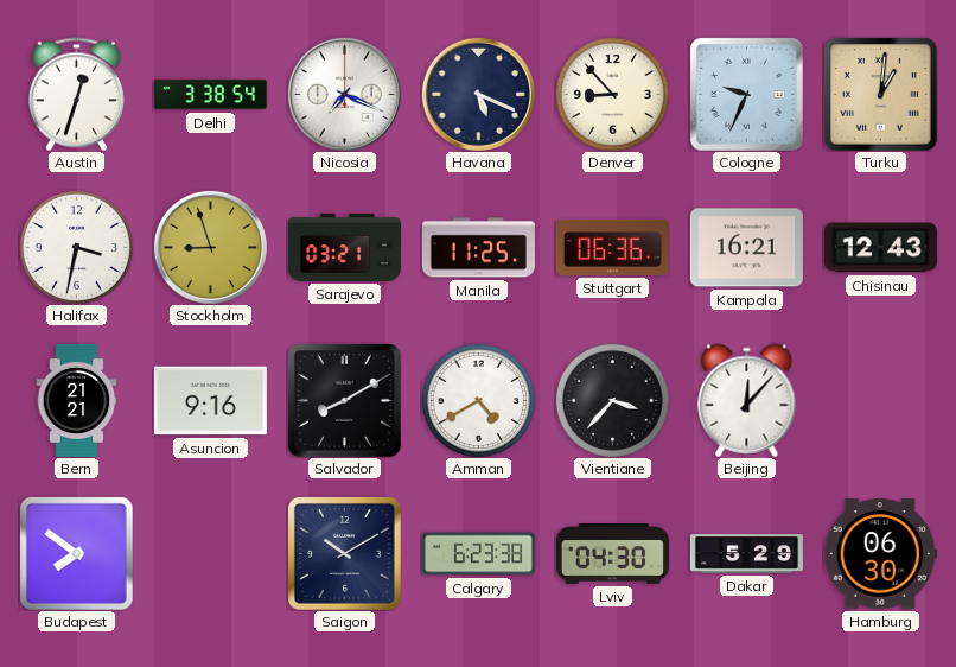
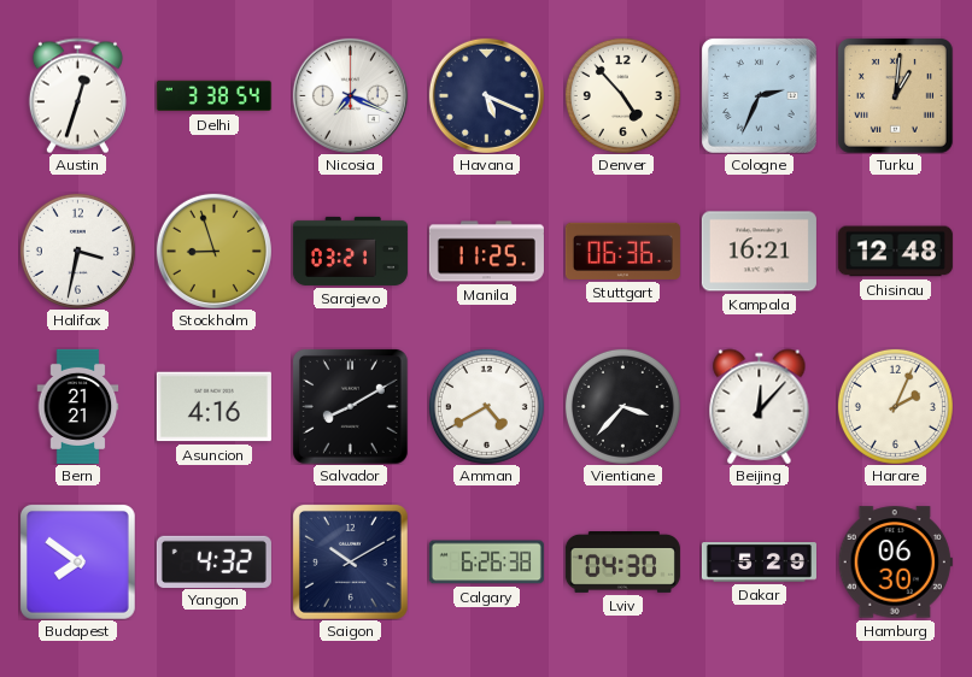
Denver: 8:53 -> 4:53 (622, 95)
Cologne: 9:34 -> 2:34 (759, 95)
Chisinau: 12:43 -> 12:48 (895, 252)
Asuncion: 9:16 -> 4:16 (213, 407)
Harare: none -> 2:04 (895, 406)
Yangon: none -> 4:32 (213, 561)
Calgary: 6:23 -> 6:26 (486, 563)
